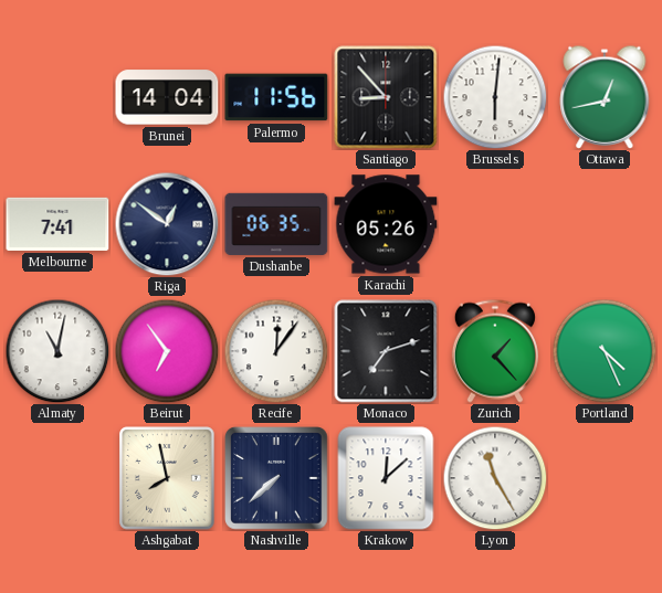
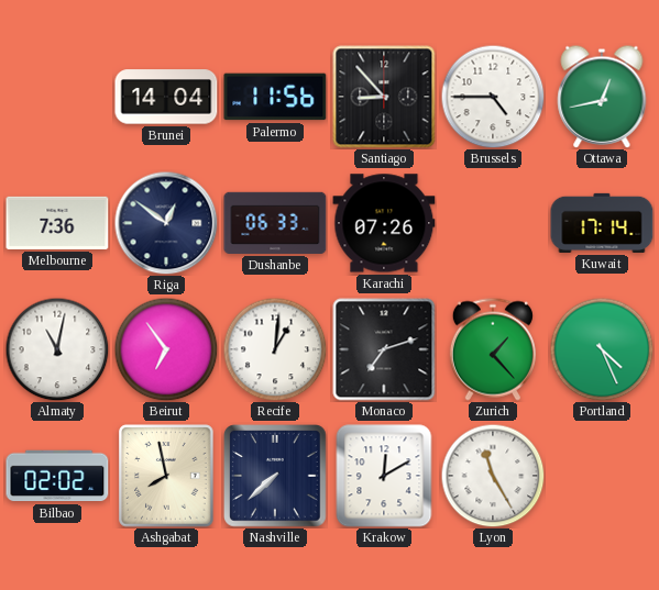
Brussels: 6:01 -> 4:45 (493, 97)
Melbourne: 7:41 -> 7:36 (57, 223)
Dushanbe: 06:35 -> 06:33 (275, 223)
Karachi: 05:26 -> 07:26 (384, 223)
Kuwait: none -> 17:14 (602, 223)
Recife: 12:06 -> 1:01 (275, 349)
Bilbao: none -> 02:02 (57, 476)
Krakow: 12:08 -> 12:10 (384, 476)
